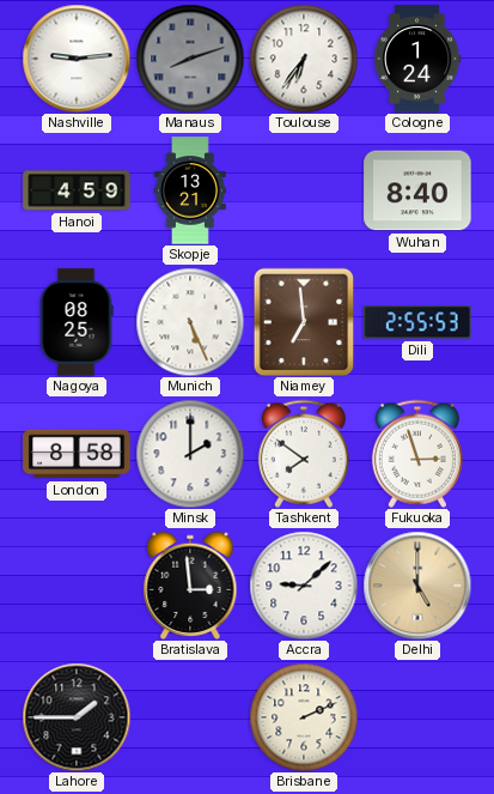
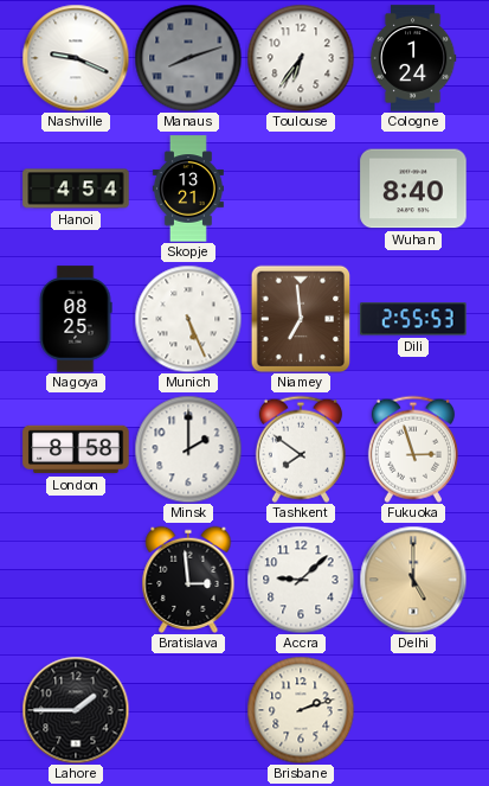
Nashville: 9:14 -> 9:19 (76, 58)
Hanoi: 4:59 -> 4:54 (76, 188)
Brisbane: 2:11 -> 2:12 (301, 710)
